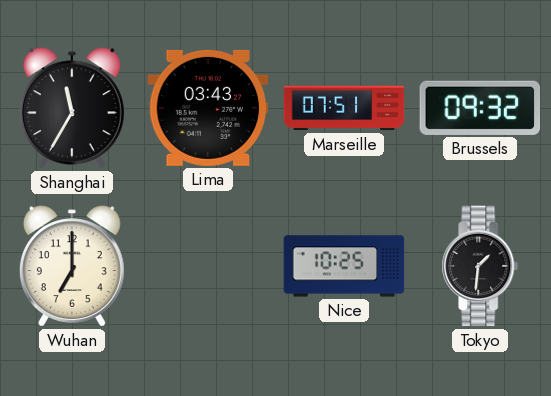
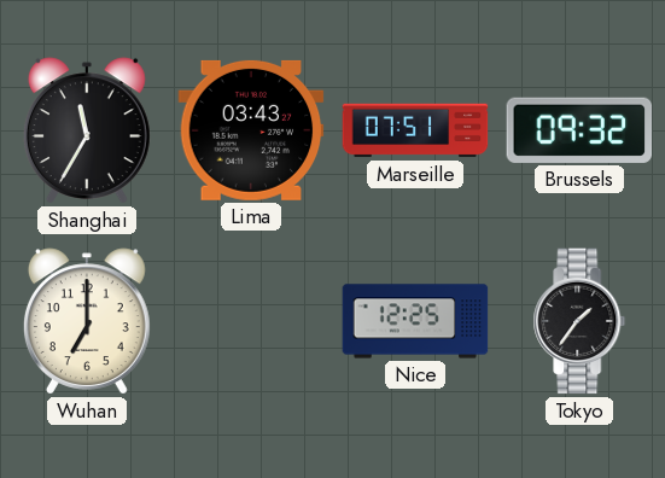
Nice: 10:25 -> 12:25 (415, 321)
Tokyo: 1:31 -> 1:36 (579, 321)
